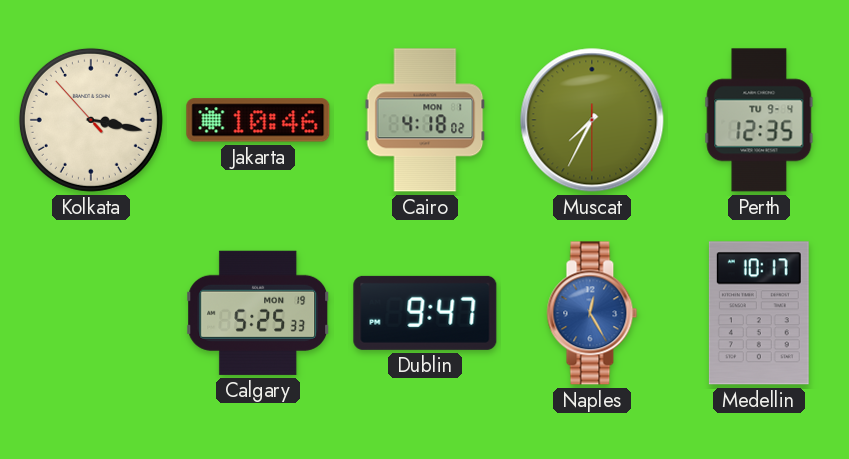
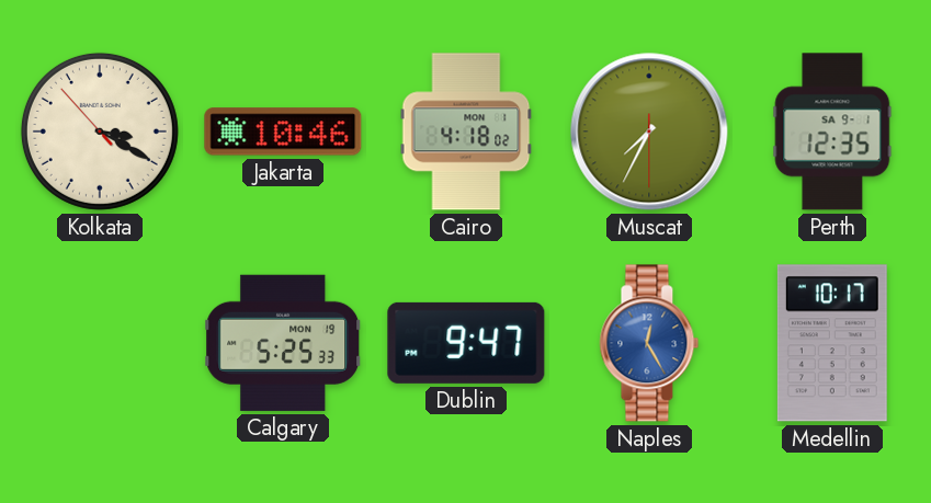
Kolkata: 3:16 -> 3:19 (100, 132)
Perth date: TU 9-4 -> SA 9-1 (832, 132)
